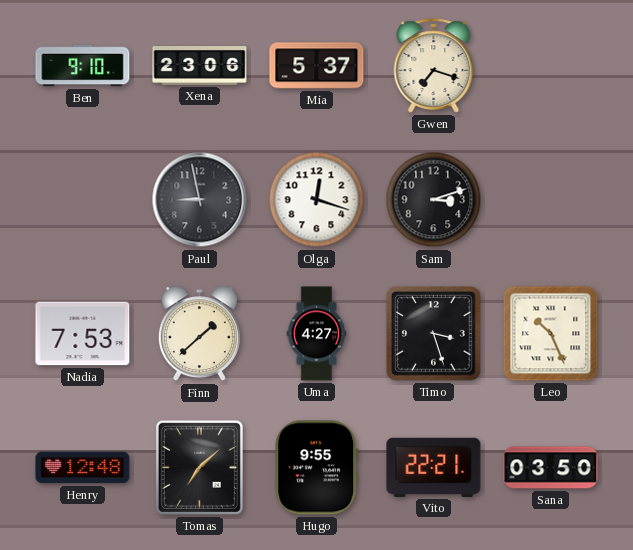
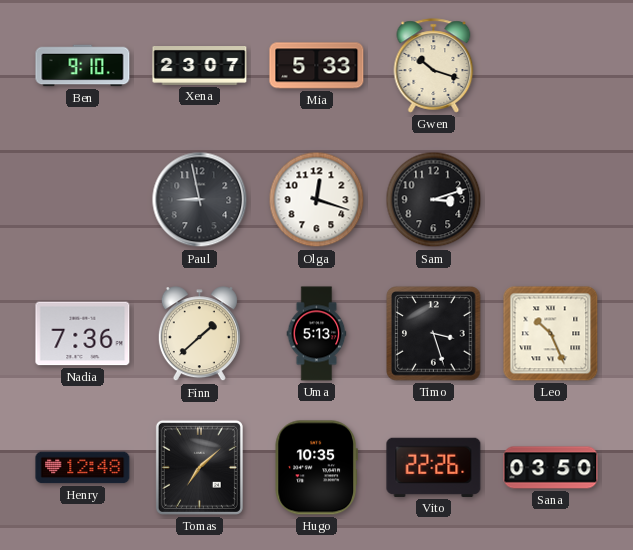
Xena: 23:06 -> 23:07 (200, 66)
Mia: 5:37 -> 5:33 (317, 66)
Gwen: 7:18 -> 10:18 (434, 66)
Nadia: 7:53 -> 7:36 (83, 334)
Uma: 4:27 -> 5:13 (317, 334)
Hugo: 9:55 -> 10:35 (316, 468)
Vito: 22:21 -> 22:26 (434, 467)
